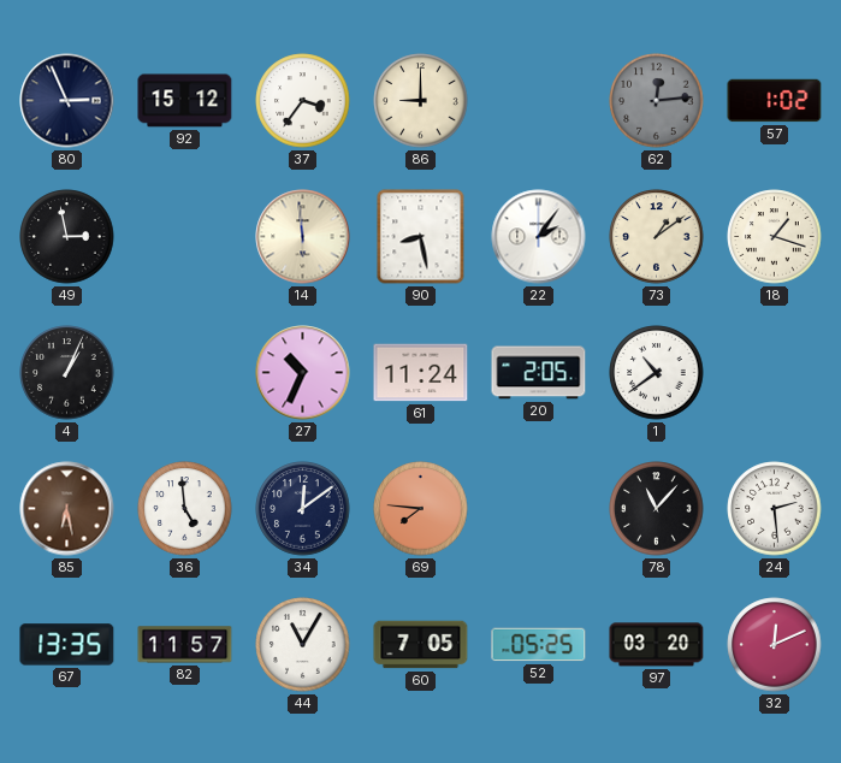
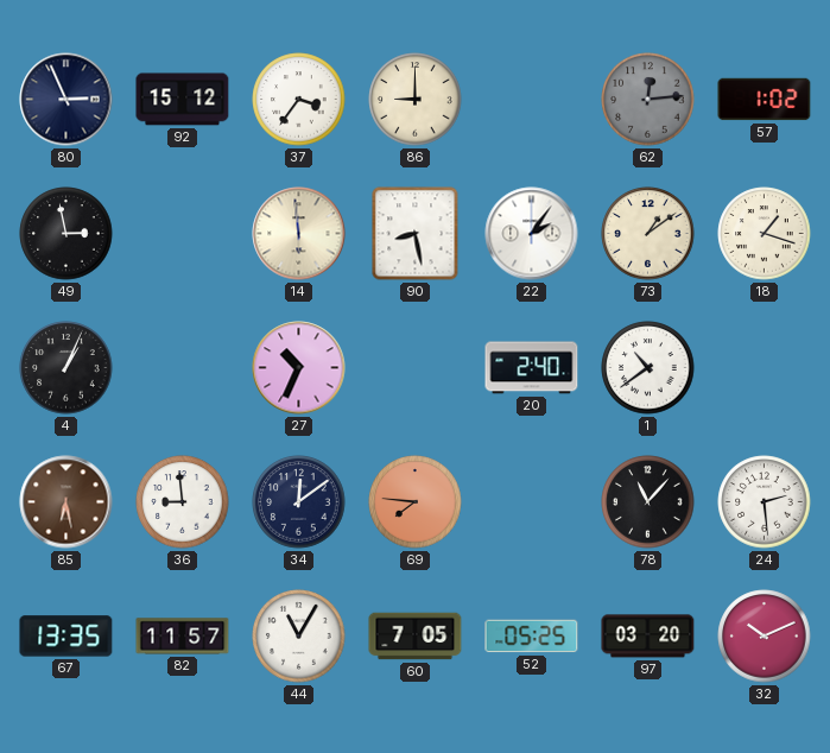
61: 11:24 -> none (421, 373)
20: 2:05 -> 2:40 (532, 368)
36: 4:59 -> 8:59 (183, 502)
32: 12:11 -> 10:11 (765, 637)
